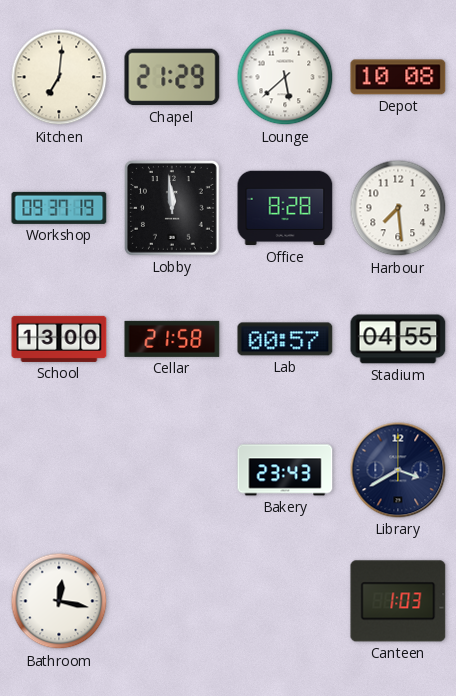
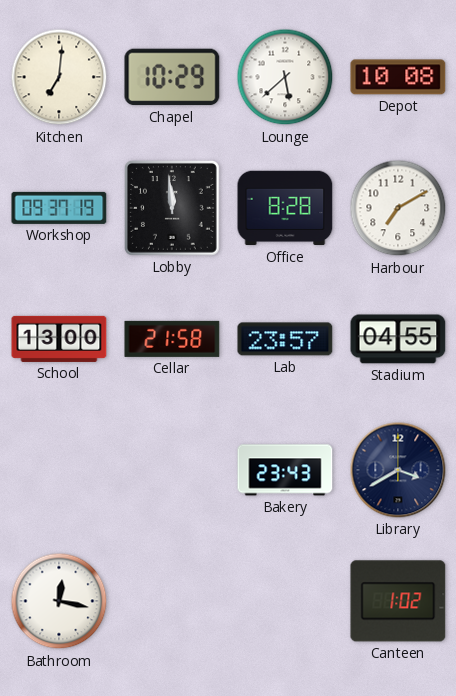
Chapel: 21:29 -> 10:29 (172, 77)
Harbour: 7:29 -> 7:10 (398, 208)
Lab: 00:57 -> 23:57 (285, 339)
Canteen: 1:03 -> 1:02 (398, 601)
